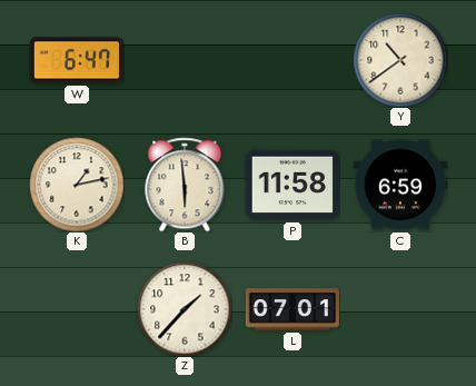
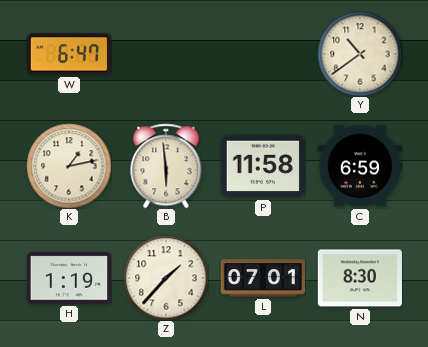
H: none -> 1:19 (68, 278)
N: none -> 8:30 (359, 278)
